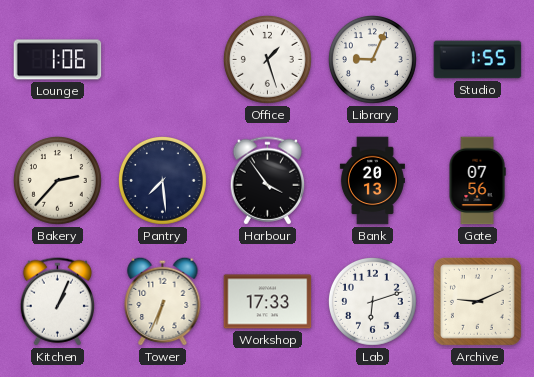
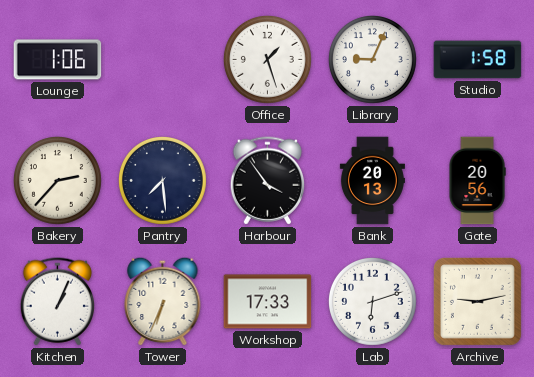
Studio: 1:55 -> 1:58 (478, 60)
Gate: 07:56 -> 20:56 (477, 181)
Archive: 9:11 -> 9:13 (477, 301)
